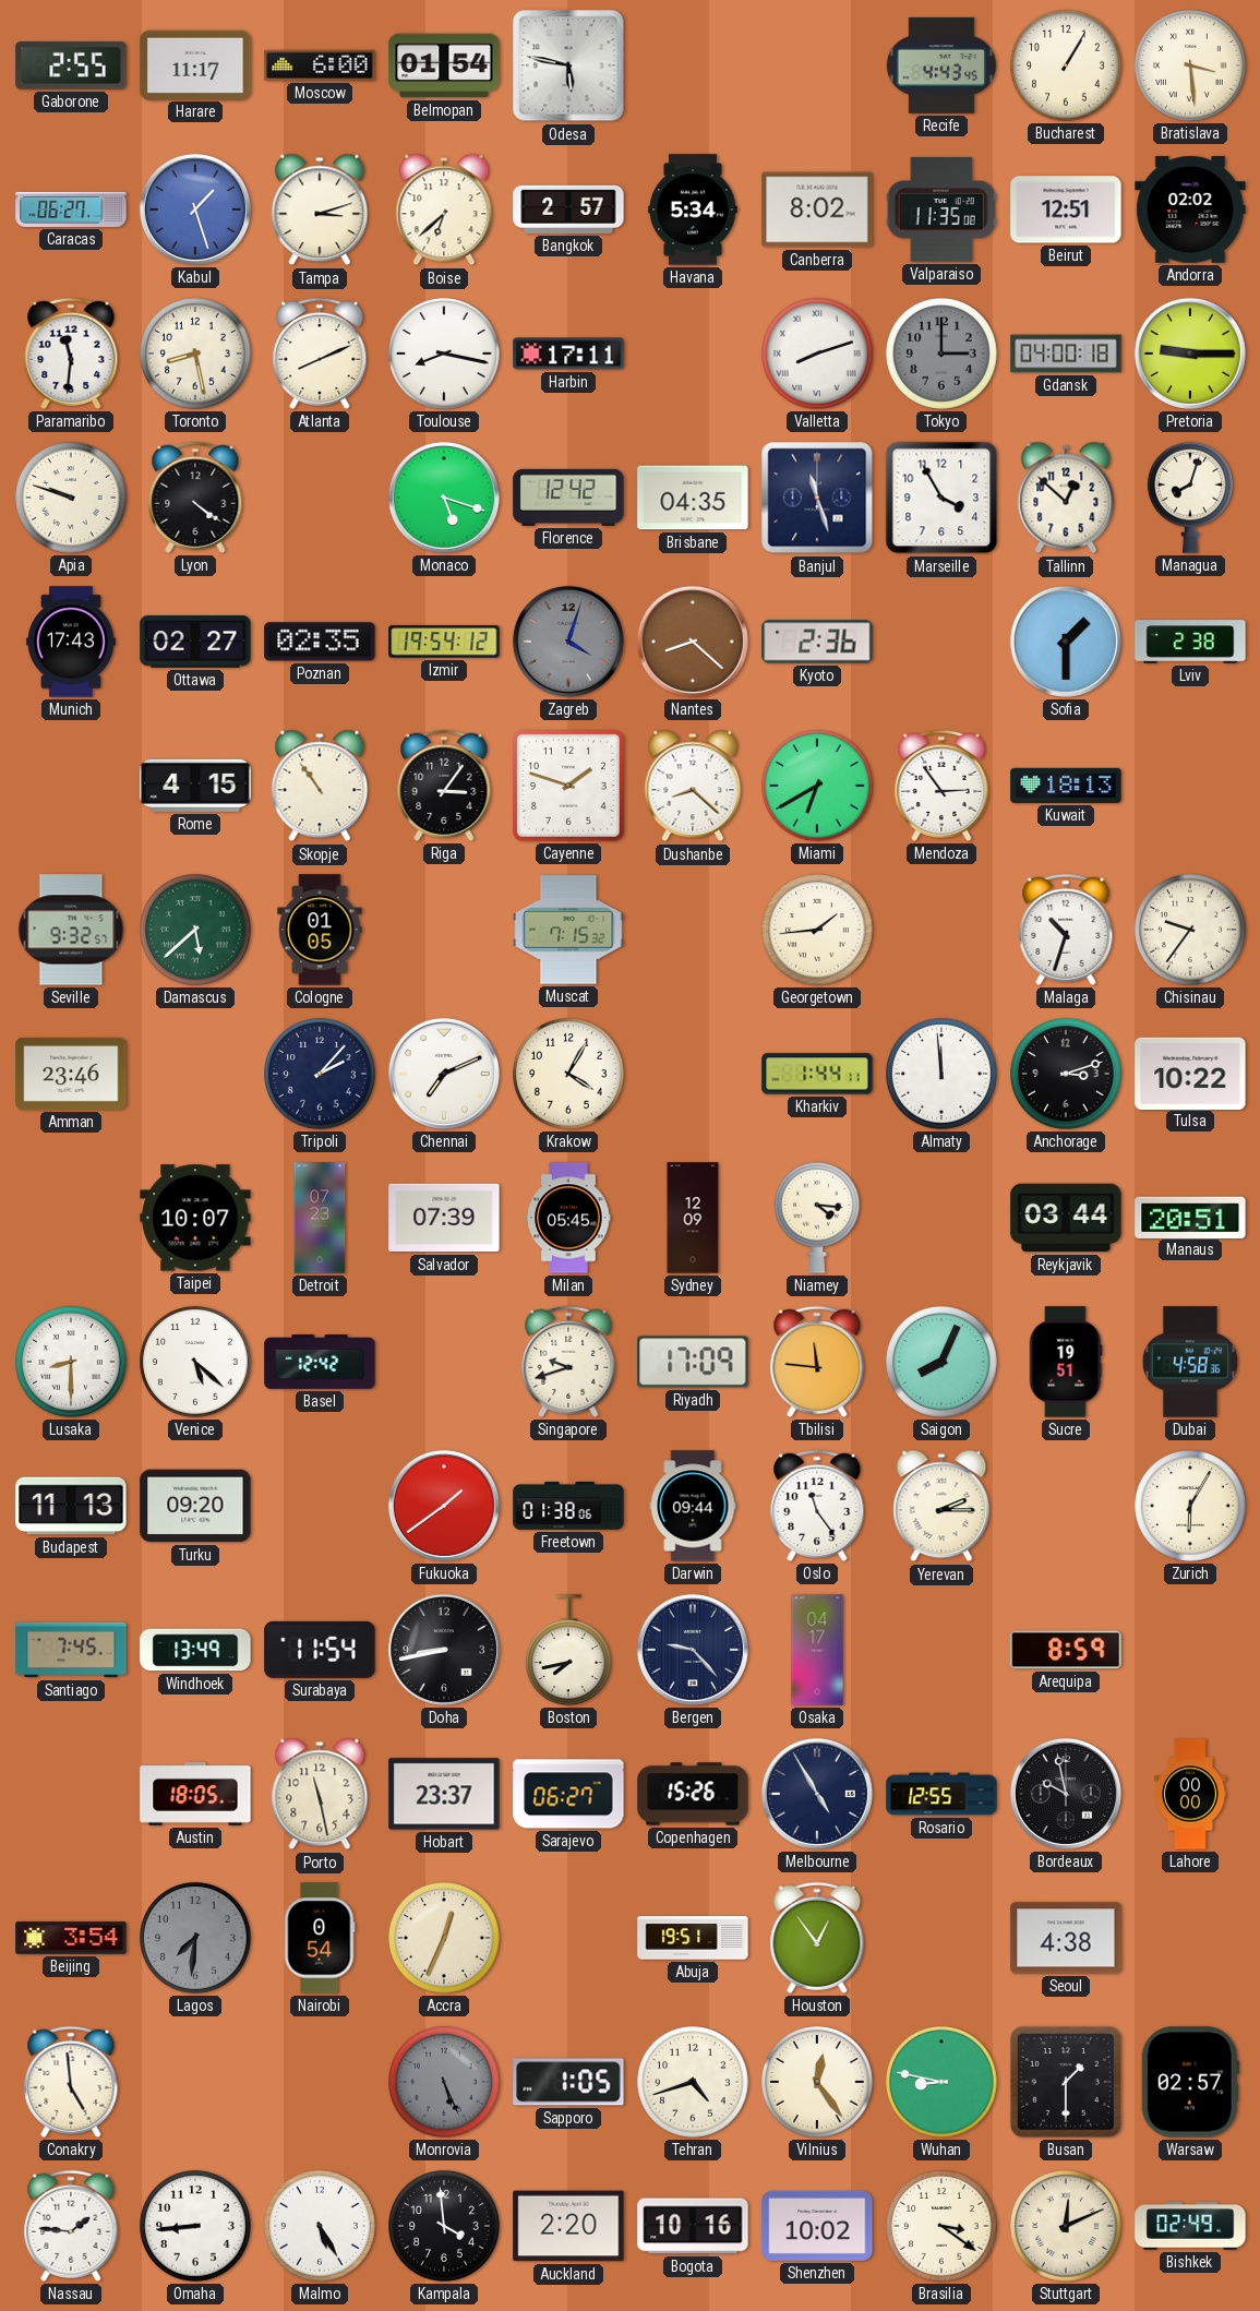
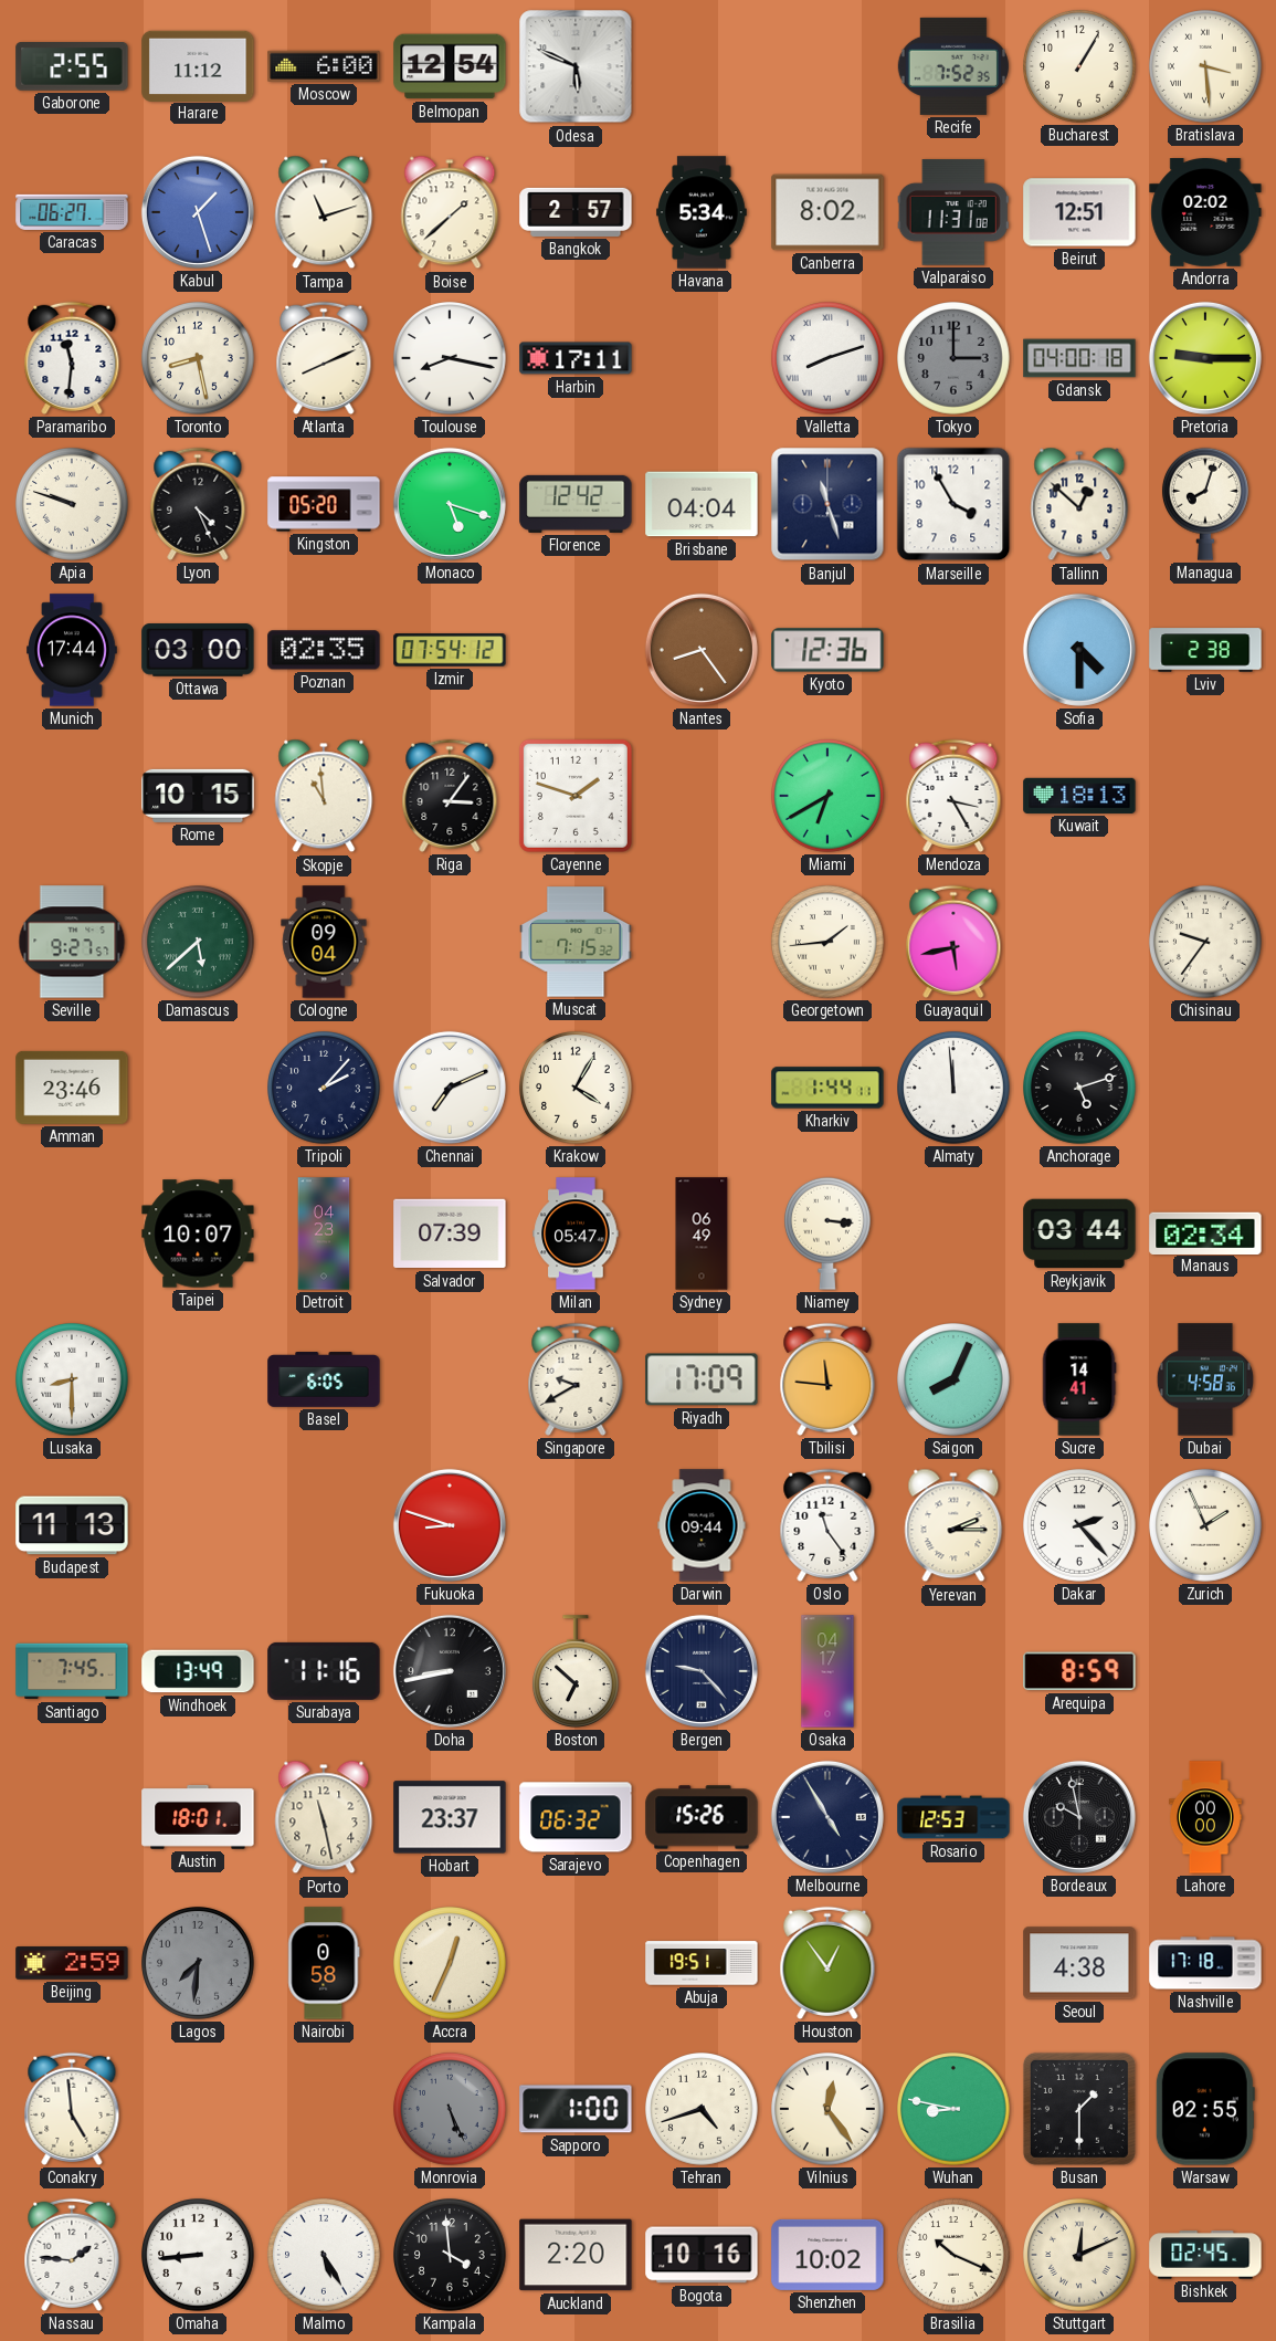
Harare: 11:17 -> 11:12 (198, 65)
Belmopan: 01:54 -> 12:54 (450, 66)
Odesa: 5:47 -> 5:49 (576, 66)
Recife: 4:43 -> 7:52 (953, 66)
Tampa: 3:12 -> 11:12 (324, 212)
Boise: 6:38 -> 1:38 (450, 212)
Valparaiso: 11:35 -> 11:31 (953, 212)
Lyon: 4:21 -> 4:26 (198, 504)
Kingston: none -> 05:20 (324, 504)
Brisbane: 04:35 -> 04:04 (702, 504)
Munich: 17:43 -> 17:44 (73, 650)
Ottawa: 02:27 -> 03:00 (198, 651)
Izmir: 19:54 -> 07:54 (450, 650)
Zagreb: 4:03 -> none (568, 642)
Nantes: 8:22 -> 8:24 (702, 650)
Kyoto: 2:36 -> 12:36 (827, 650)
Sofia: 1:30 -> 4:30 (1079, 650)
Rome: 4:15 -> 10:15 (198, 796)
Skopje: 10:54 -> 10:59 (324, 796)
Dushanbe: 8:22 -> none (693, 786)
Mendoza: 2:54 -> 3:25 (953, 796)
Seville: 9:32 -> 9:27 (72, 942)
Cologne: 01:05 -> 09:04 (324, 942)
Guayaquil: none -> 5:43 (953, 942)
Malaga: 10:33 -> none (1066, 930)
Anchorage: 3:12 -> 5:12 (1080, 1089)
Tulsa: 10:22 -> none (1190, 1073)
Detroit: 07:23 -> 04:23 (324, 1234)
Milan: 05:45 -> 05:47 (576, 1234)
Sydney: 12:09 -> 06:49 (702, 1234)
Niamey: 4:16 -> 3:16 (827, 1234)
Manaus: 20:51 -> 02:34 (1205, 1232)
Venice: 5:22 -> none (196, 1363)
Basel: 12:42 -> 6:05 (324, 1379)
Singapore: 9:42 -> 9:40 (576, 1379)
Sucre: 19:51 -> 14:41 (1079, 1379)
Turku: 09:20 -> none (195, 1506)
Fukuoka: 1:39 -> 8:48 (450, 1525)
Freetown: 01:38 -> none (568, 1506)
Dakar: none -> 2:23 (1080, 1526)
Zurich: 6:05 -> 1:56 (1206, 1526)
Surabaya: 11:54 -> 11:16 (324, 1671)
Boston: 7:43 -> 6:52 (576, 1671)
Austin: 18:05 -> 18:01 (198, 1817)
Sarajevo: 06:27 -> 06:32 (576, 1817)
Rosario: 12:55 -> 12:53 (953, 1817)
Beijing: 3:54 -> 2:59 (72, 1963)
Nairobi: 0:54 -> 0:58 (324, 1963)
Nashville: none -> 17:18 (1205, 1963)
Sapporo: 1:05 -> 1:00 (576, 2109)
Warsaw: 02:57 -> 02:55 (1205, 2109)
Brasilia: 3:21 -> 10:19 (955, 2256)
Bishkek: 02:49 -> 02:45 (1205, 2255)
